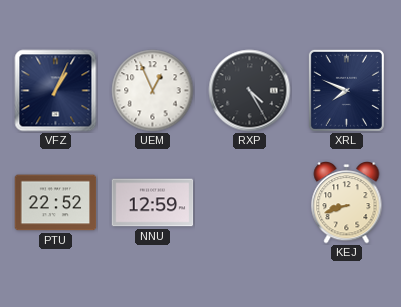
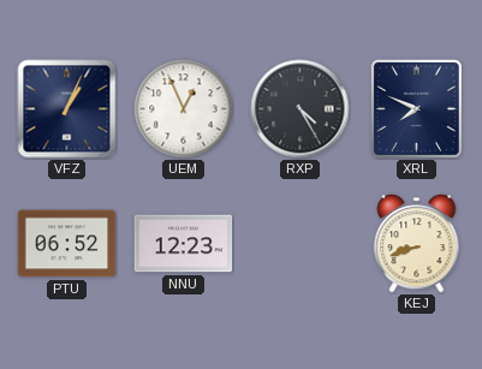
PTU: 22:52 -> 06:52 (67, 244)
NNU: 12:59 -> 12:23 (184, 244)
